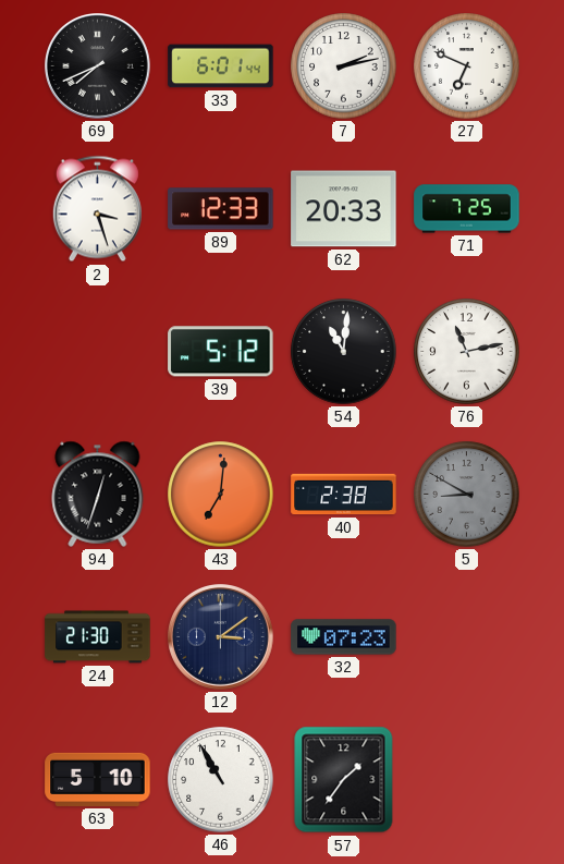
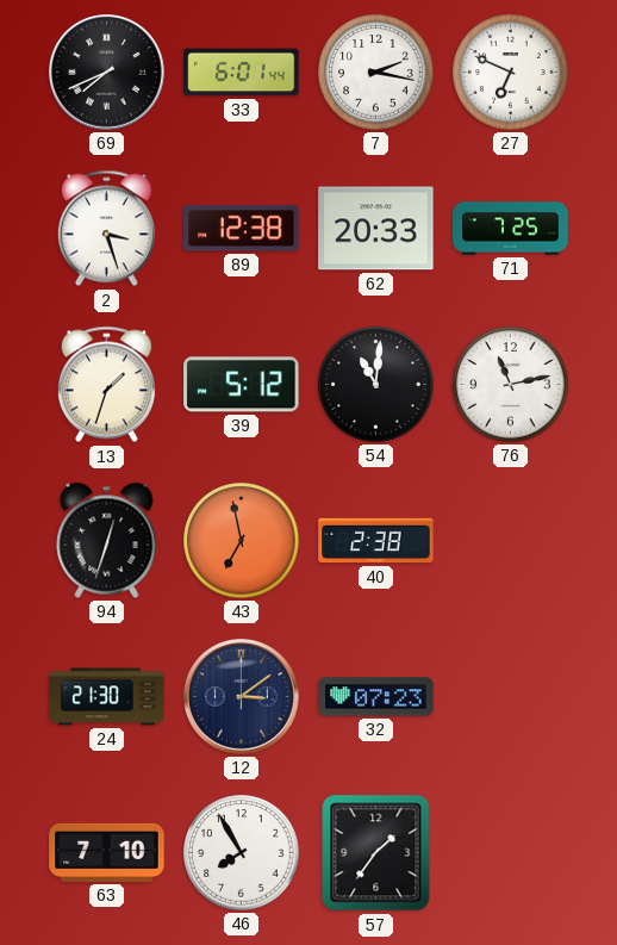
7: 2:13 -> 2:17 (376, 73)
89: 12:33 -> 12:38 (242, 229)
13: none -> 1:33 (106, 385)
43: 7:01 -> 6:58 (242, 541)
5: 8:50 -> none (467, 495)
63: 5:10 -> 7:10 (107, 852)
46: 10:55 -> 7:55 (242, 853)
